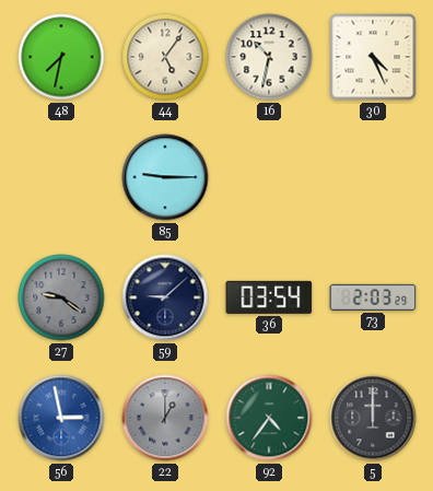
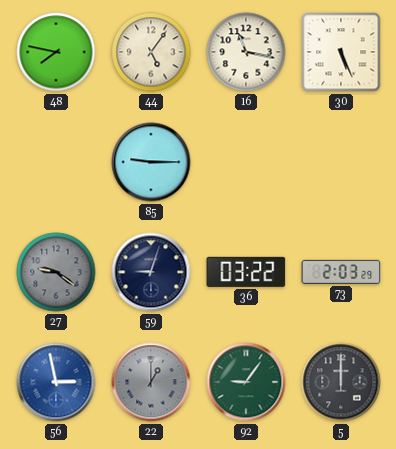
48: 7:32 -> 7:47 (56, 52)
16: 10:32 -> 11:17 (246, 52)
30: 4:26 -> 5:26 (341, 52)
59: 9:08 -> 9:03 (151, 272)
36: 03:54 -> 03:22 (246, 272)
92: 4:36 -> 9:06 (246, 382)
